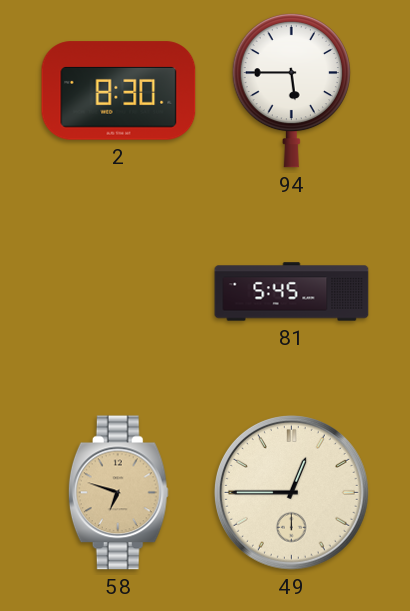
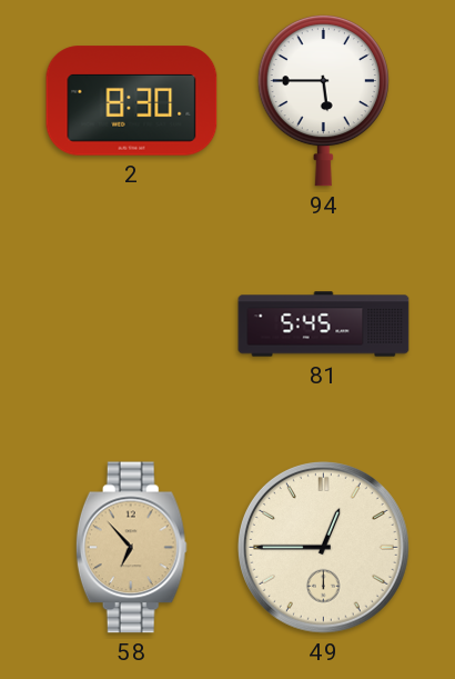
58: 6:48 -> 6:53 (131, 548)
